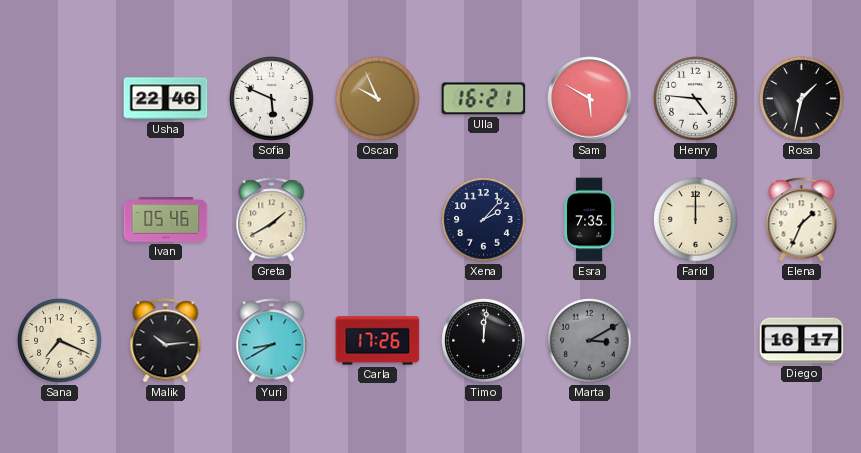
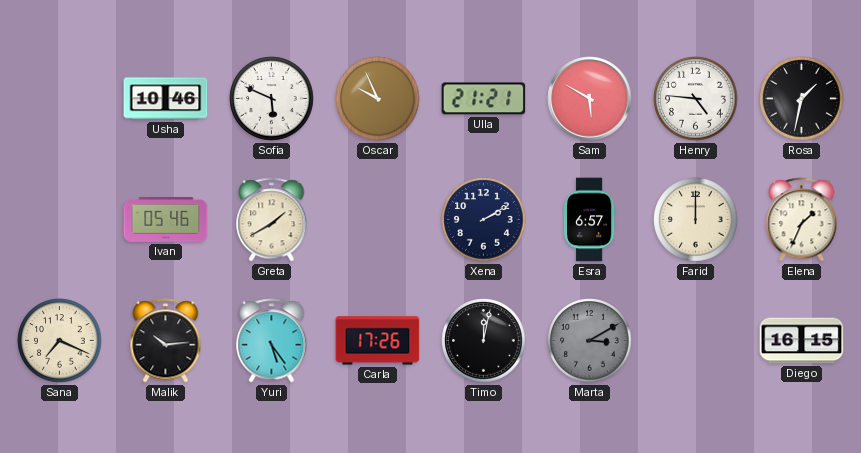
Usha: 22:46 -> 10:46 (166, 99)
Ulla: 16:21 -> 21:21 (484, 99)
Xena: 2:07 -> 2:10 (484, 220)
Esra: 7:35 -> 6:57 (590, 220)
Yuri: 8:40 -> 5:24 (272, 341)
Timo: 12:01 -> 12:02 (484, 341)
Diego: 16:17 -> 16:15 (802, 341)
